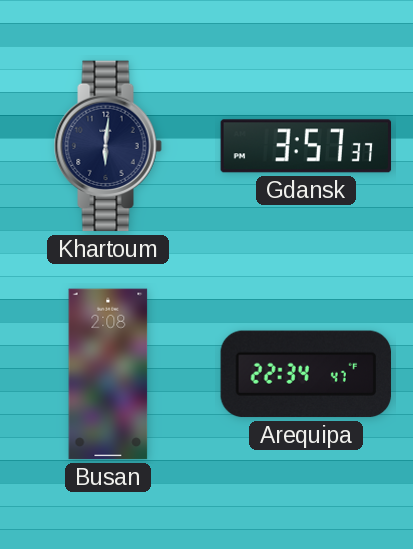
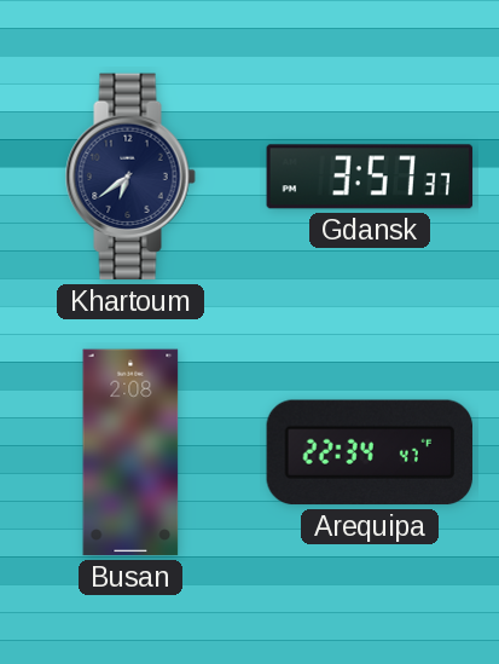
Khartoum: 6:01 -> 6:39 (130, 177)
